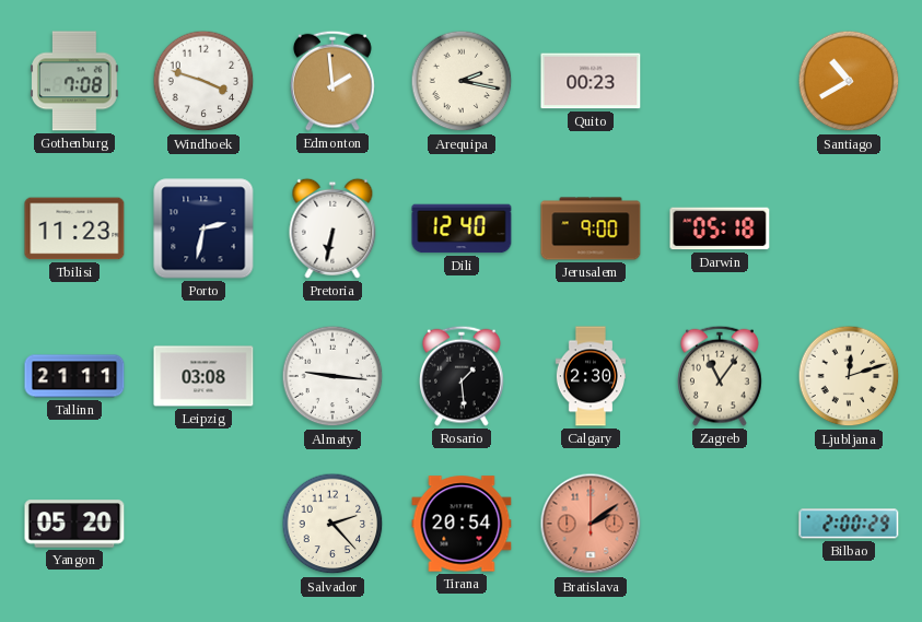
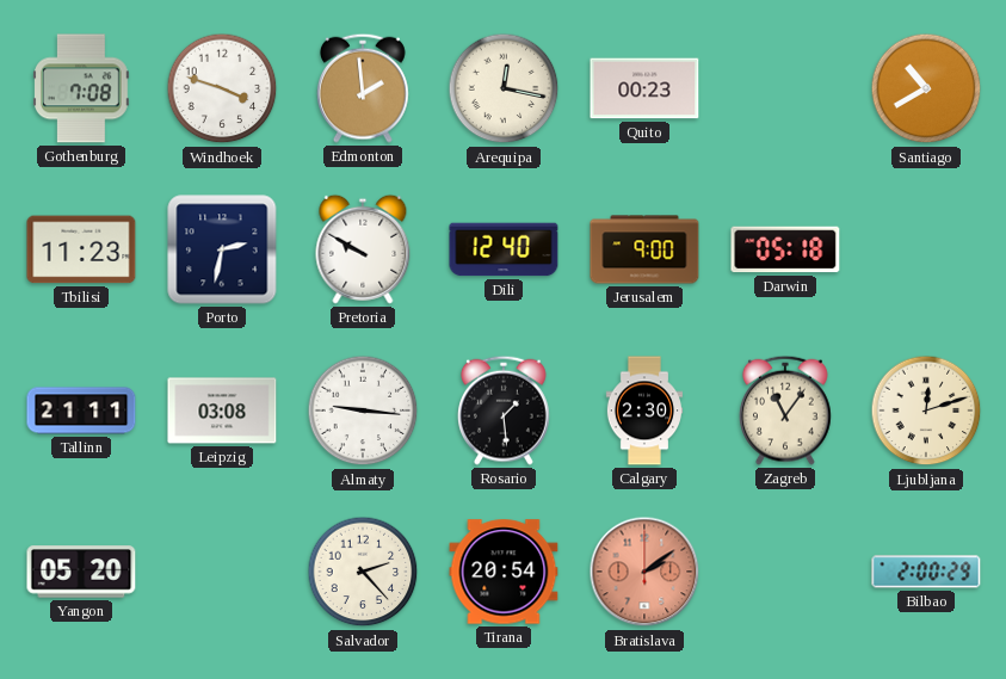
Arequipa: 2:17 -> 12:17 (504, 88)
Pretoria: 6:32 -> 9:50 (363, 249)
